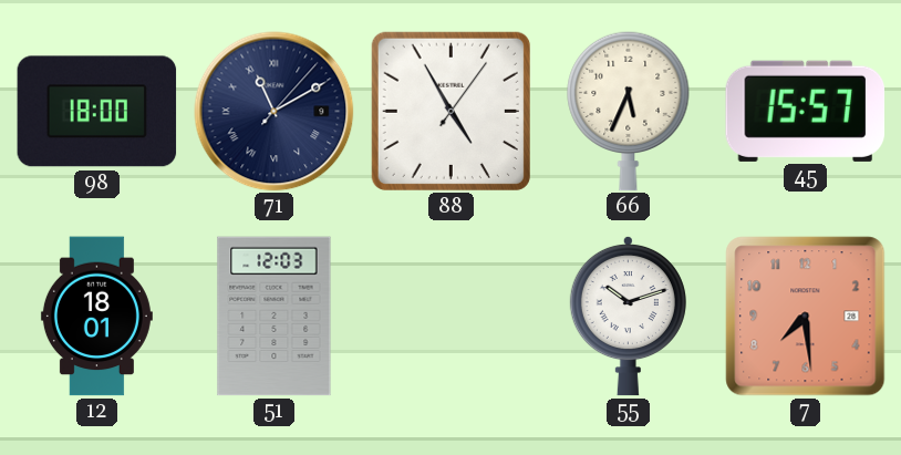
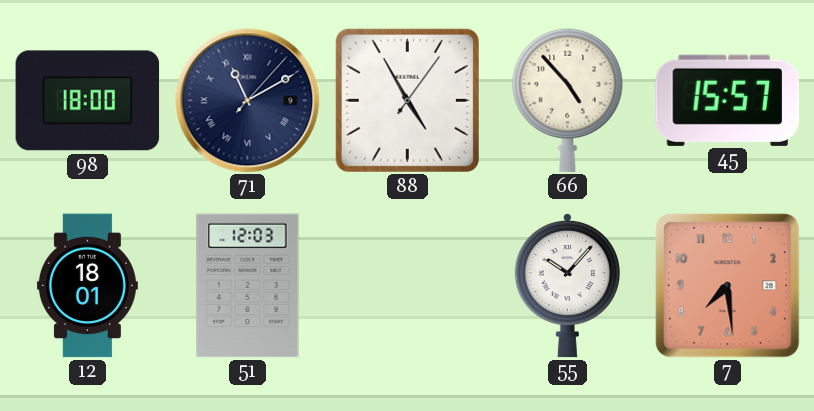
66: 5:34 -> 4:53 (568, 100)
55: 10:12 -> 10:07 (567, 285)
